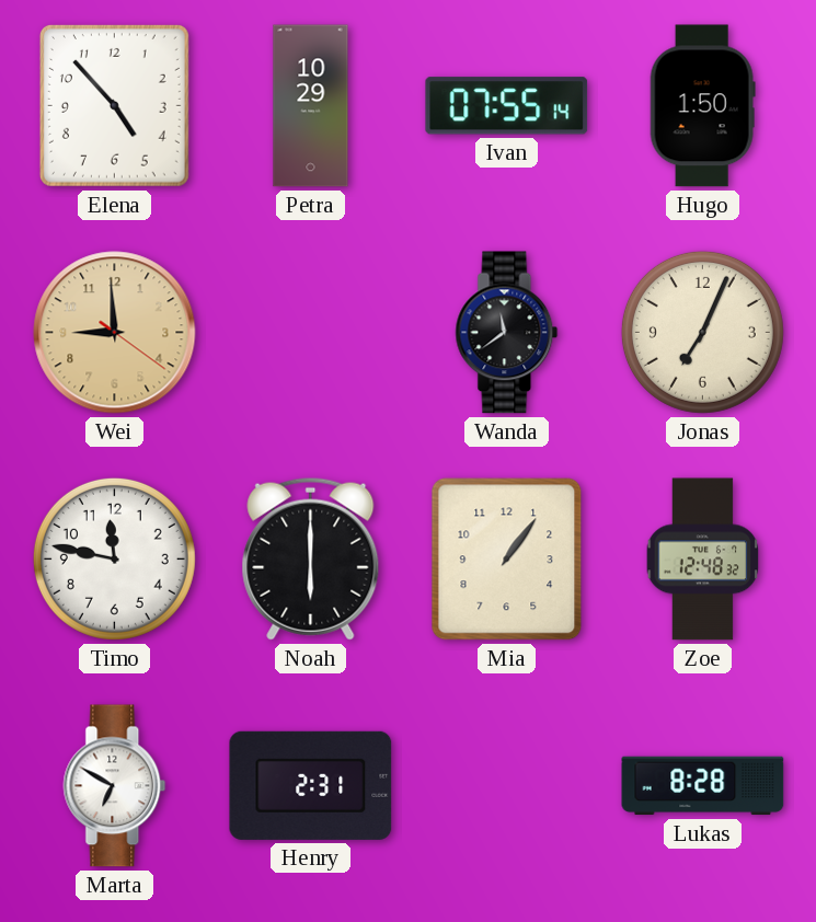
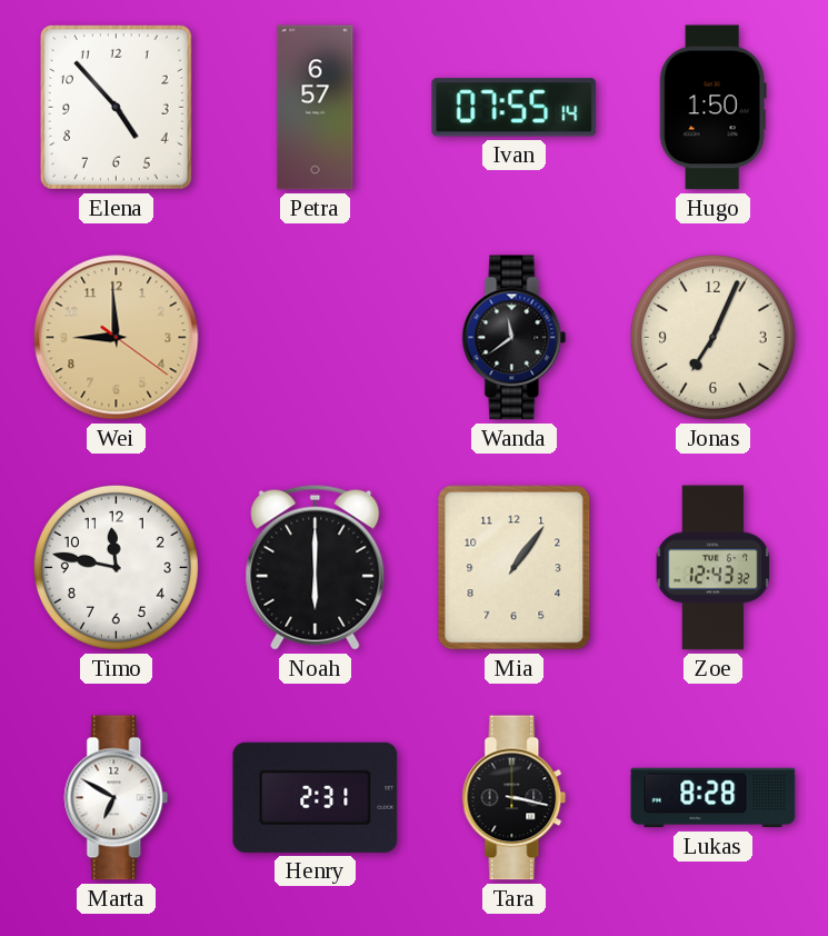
Petra: 10:29 -> 6:57 (316, 108)
Zoe: 12:48 -> 12:43 (714, 568)
Tara: none -> 3:17 (515, 798)
